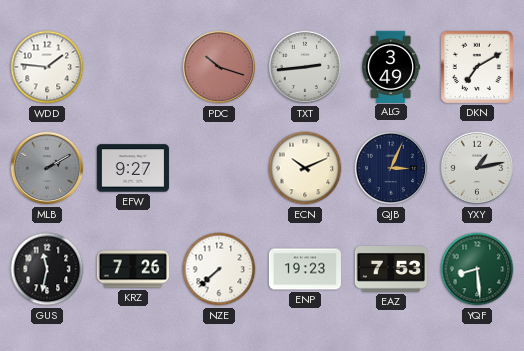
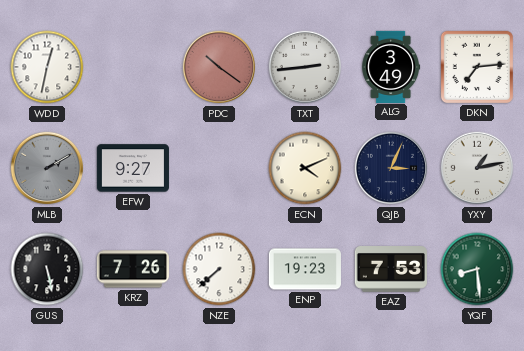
WDD: 1:46 -> 12:32 (47, 67)
PDC: 10:18 -> 10:21 (219, 67)
DKN: 7:10 -> 7:14 (477, 67)
ECN: 10:11 -> 4:11 (305, 168)
GUS: 11:32 -> 5:28 (47, 269)
